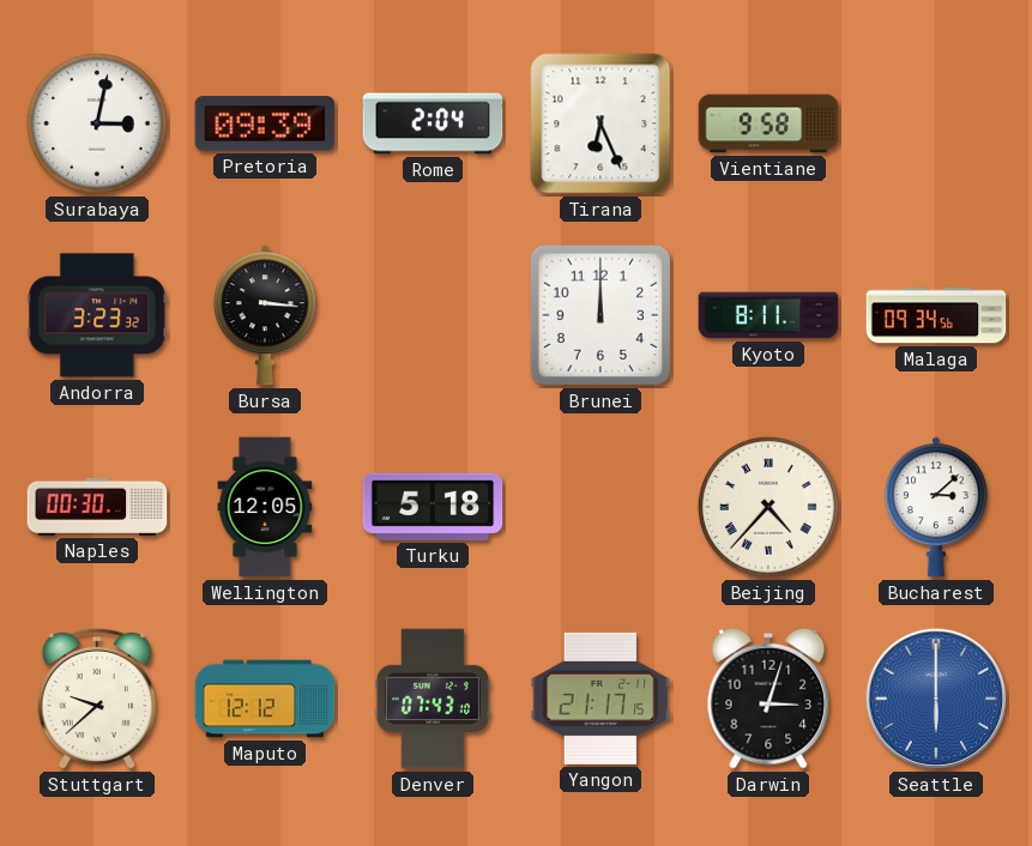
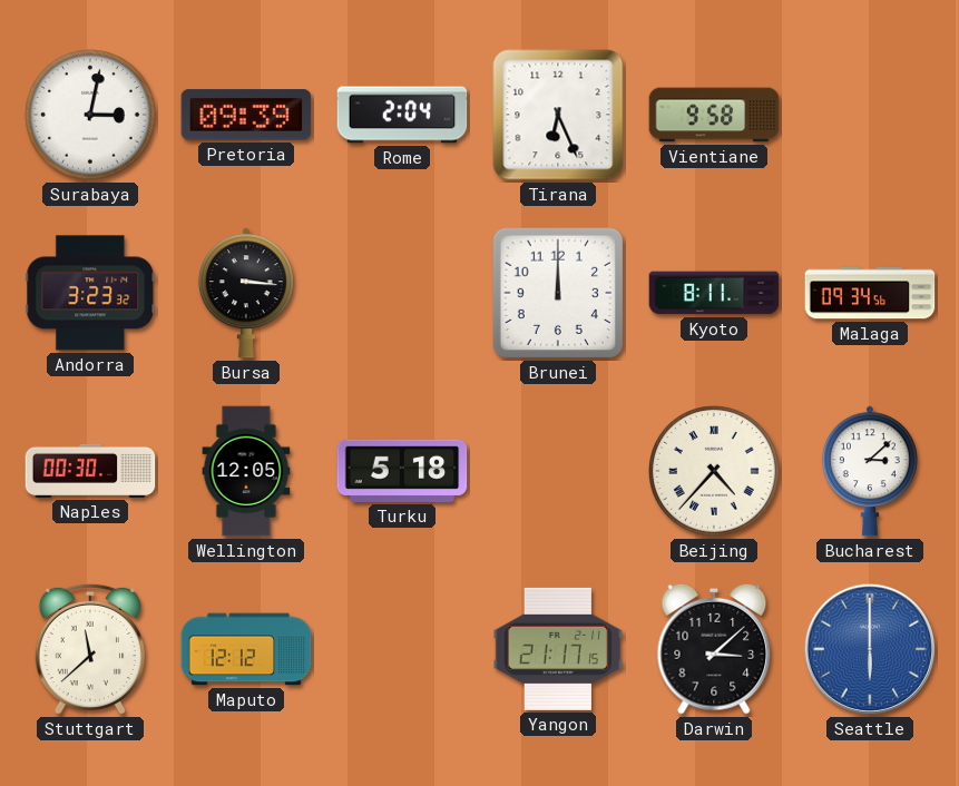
Stuttgart: 9:38 -> 11:38 (90, 649)
Denver: 07:43 -> none (433, 699)
Darwin: 3:03 -> 3:08 (714, 649)
